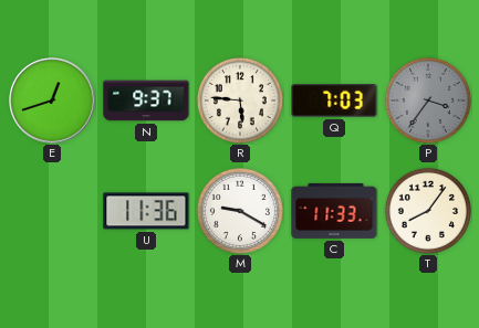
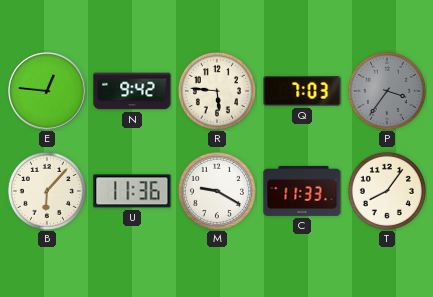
E: 12:42 -> 12:46 (47, 91)
N: 9:37 -> 9:42 (132, 91)
B: none -> 6:07 (47, 191)
